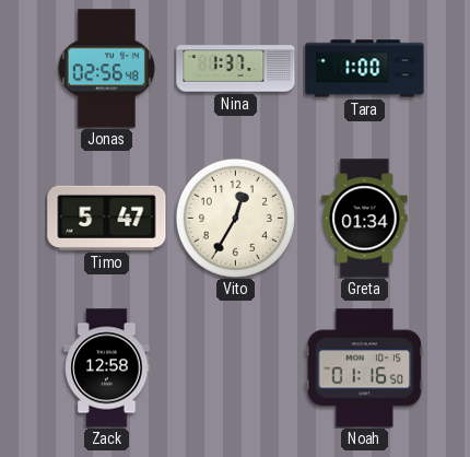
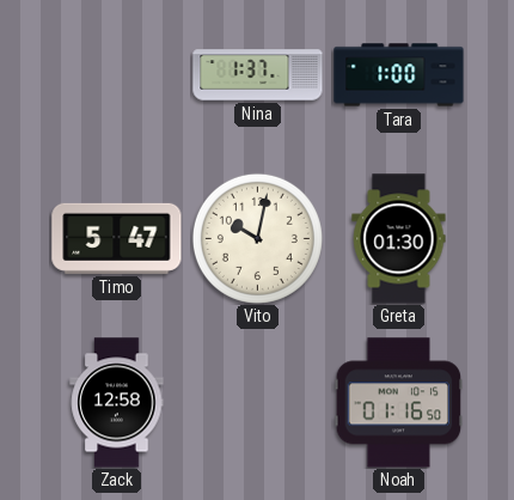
Jonas: 02:56 -> none (106, 69)
Vito: 12:35 -> 10:02 (257, 238)
Greta: 01:34 -> 01:30 (399, 239)
